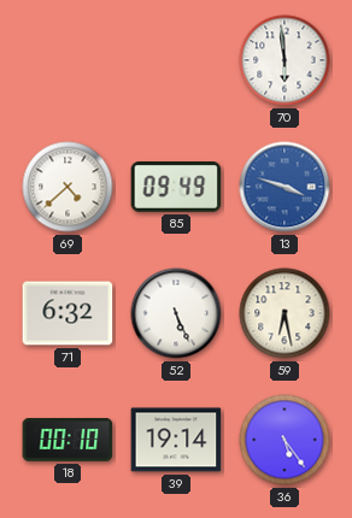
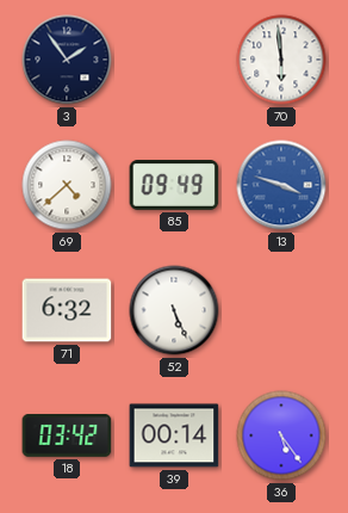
3: none -> 1:54 (67, 60)
59: 6:28 -> none (284, 313)
18: 00:10 -> 03:42 (67, 437)
39: 19:14 -> 00:14 (174, 435)
